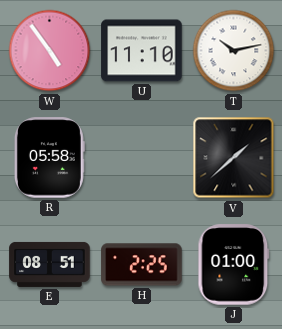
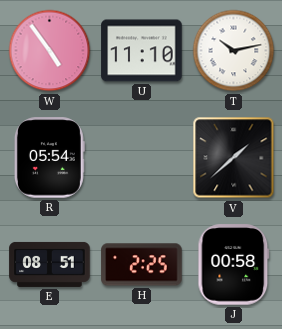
R: 05:58 -> 05:54 (49, 158)
J: 01:00 -> 00:58 (234, 265)
